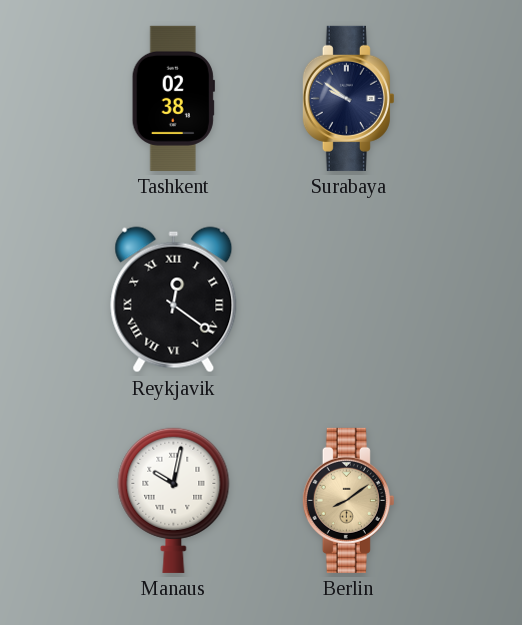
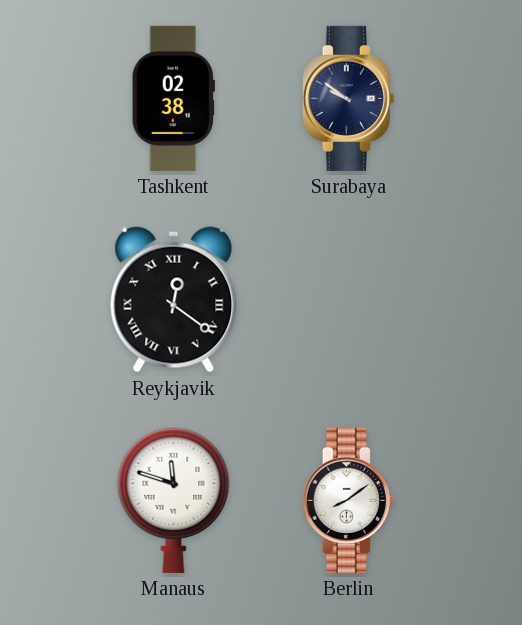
Manaus: 10:02 -> 11:48 (174, 500)
Berlin dial: champagne -> white (348, 500)
